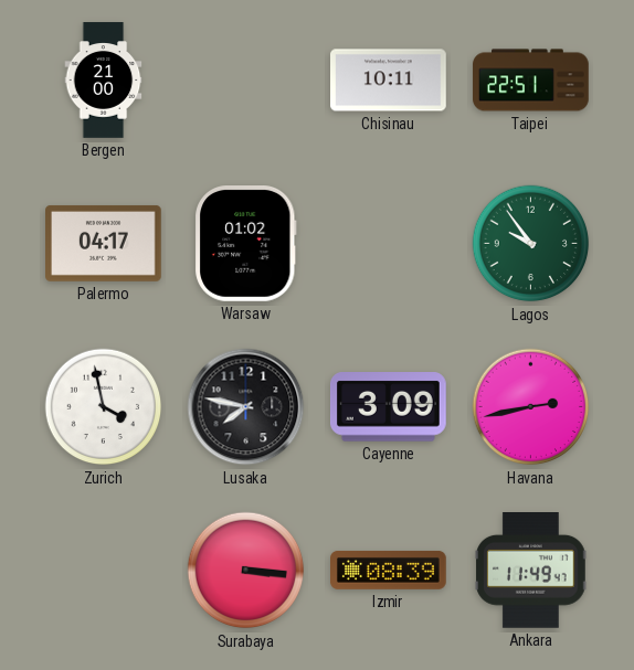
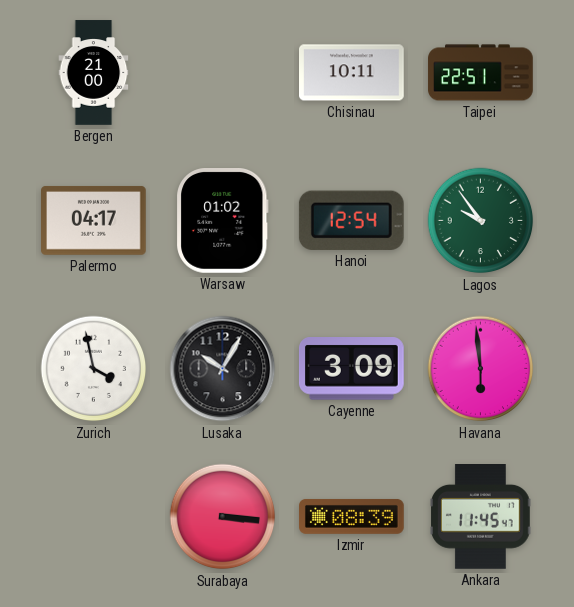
Hanoi: none -> 12:54 (351, 220)
Lusaka: 7:47 -> 10:05 (223, 369)
Havana: 2:43 -> 5:59 (481, 369)
Ankara: 11:49 -> 11:45 (481, 517)
